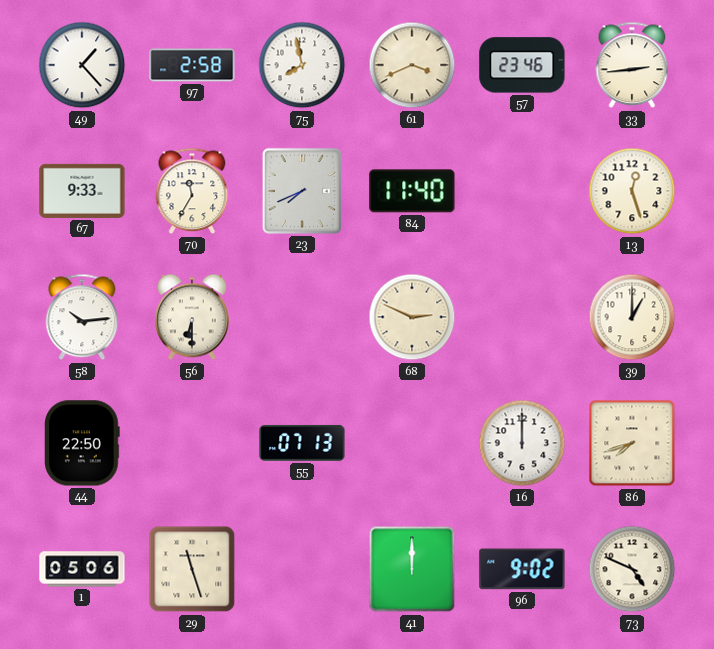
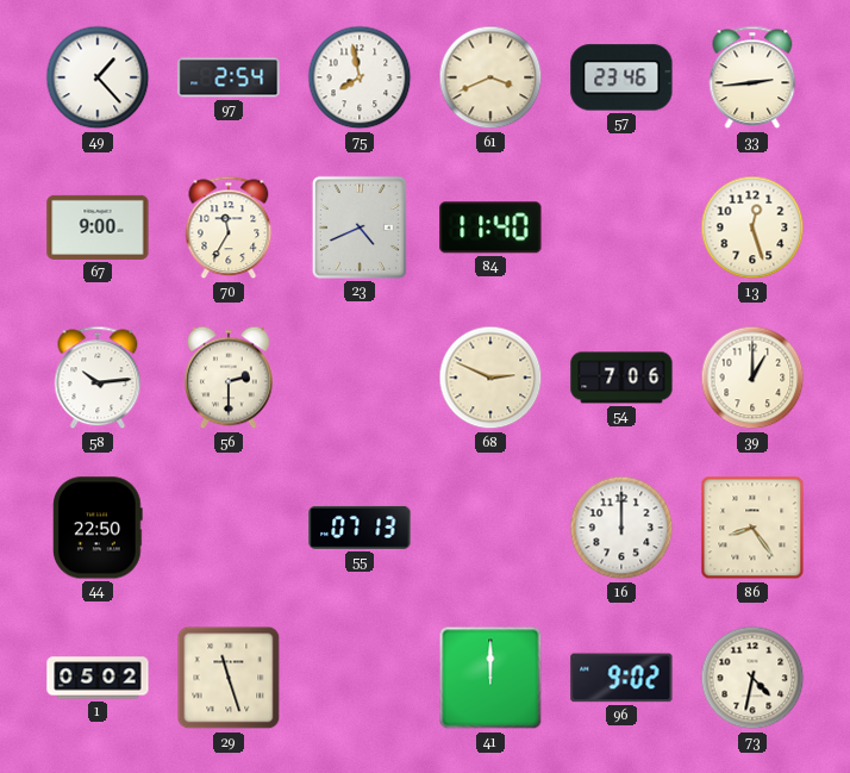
97: 2:58 -> 2:54 (229, 77)
67: 9:33 -> 9:00 (98, 227)
23: 7:41 -> 4:41 (360, 227)
56: 6:30 -> 2:30 (230, 378)
54: none -> 7:06 (621, 378)
86: 7:42 -> 8:24 (752, 528)
1: 05:06 -> 05:02 (98, 678)
73: 4:49 -> 4:32 (752, 678)
